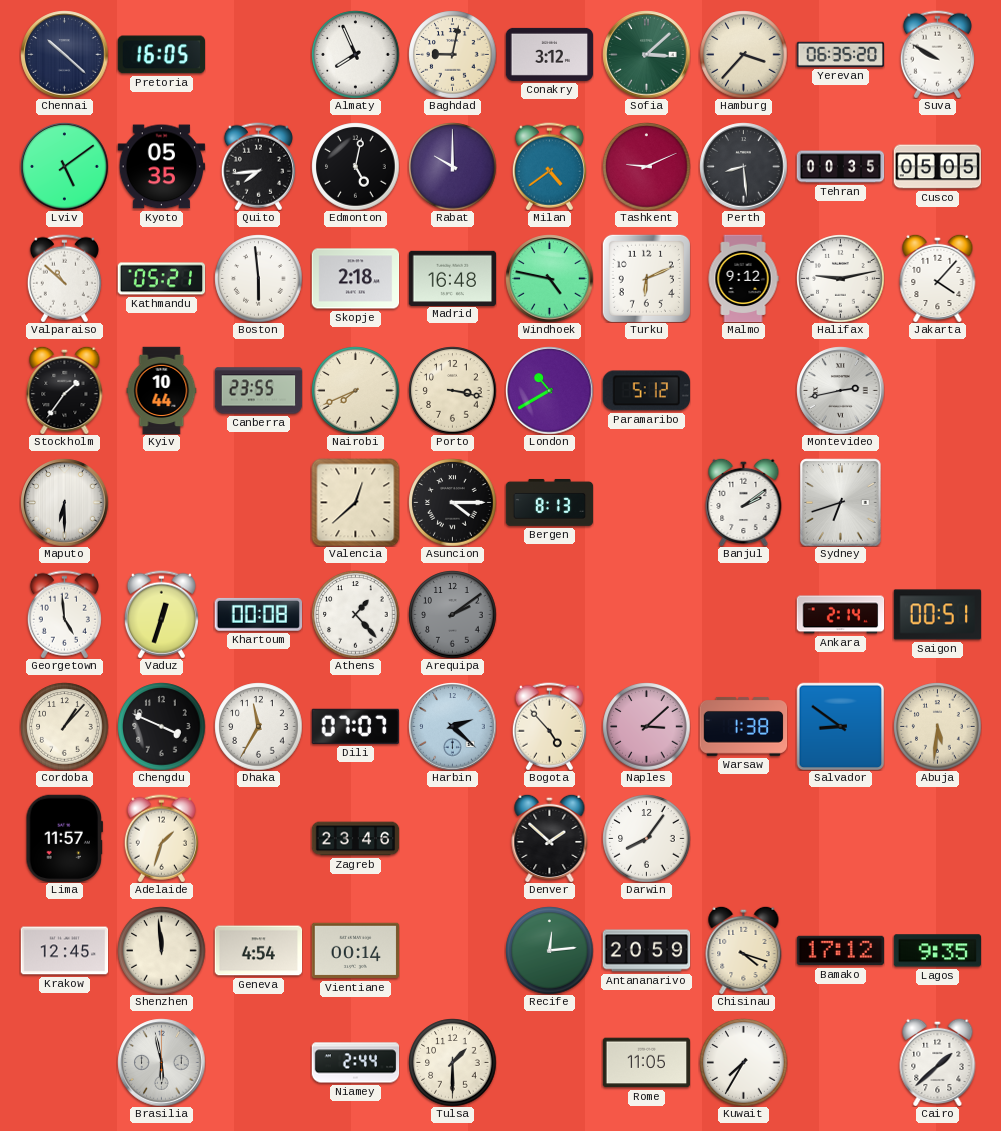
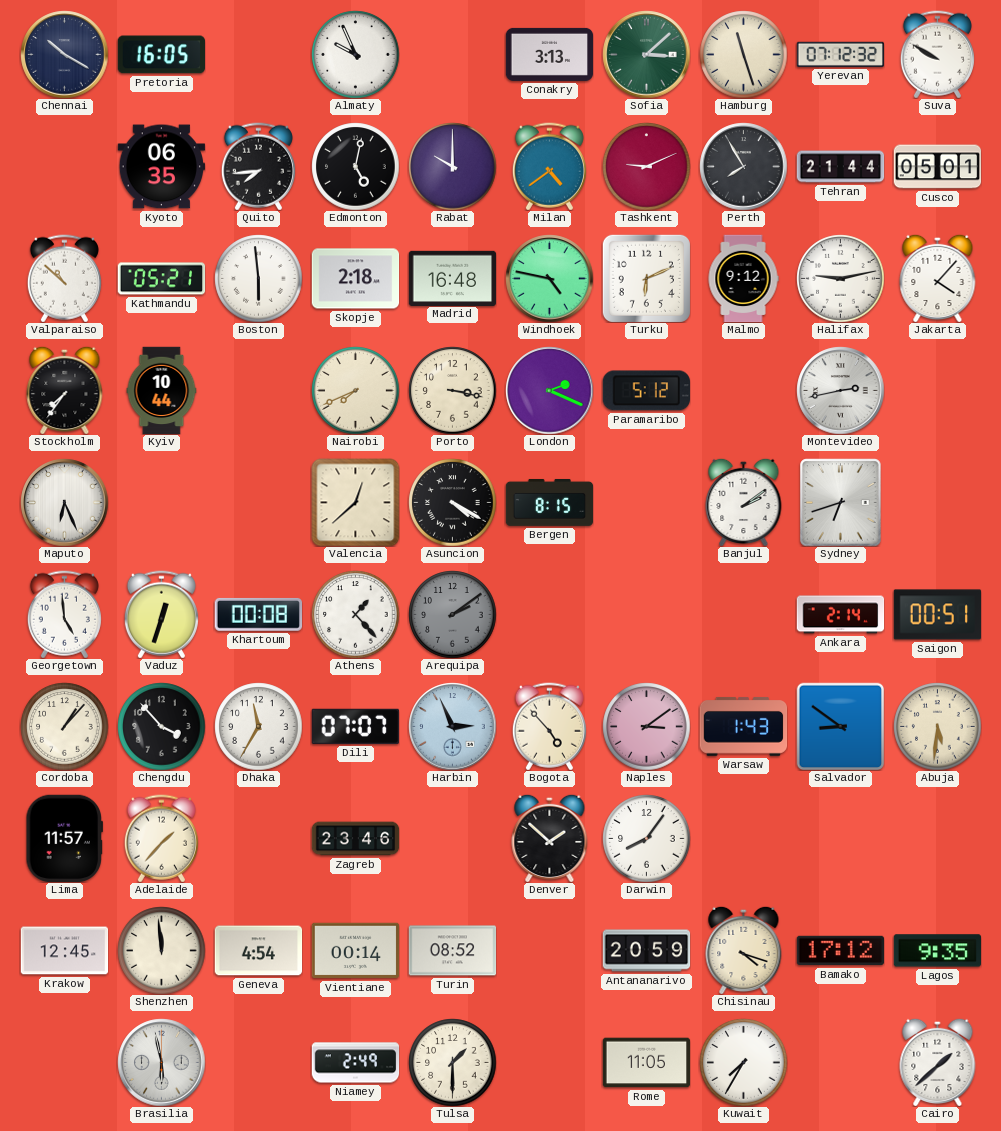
Chennai: 10:22 -> 10:20 (64, 54)
Almaty: 7:56 -> 9:56 (355, 54)
Baghdad: 9:02 -> none (452, 54)
Conakry: 3:12 -> 3:13 (549, 54)
Hamburg: 3:37 -> 11:27 (743, 54)
Yerevan: 06:35 -> 07:12 (840, 54)
Lviv: 5:09 -> none (64, 166)
Kyoto: 05:35 -> 06:35 (161, 167)
Perth: 8:29 -> 7:55 (743, 166)
Tehran: 00:35 -> 21:44 (840, 167)
Cusco: 05:05 -> 05:01 (937, 167)
Stockholm: 1:36 -> 7:36 (65, 390)
Canberra: 23:55 -> none (258, 391)
London: 10:40 -> 2:19 (549, 390)
Maputo: 6:30 -> 6:26 (64, 502)
Asuncion: 4:15 -> 4:20 (452, 502)
Bergen: 8:13 -> 8:15 (549, 502)
Chengdu: 3:49 -> 3:53 (161, 726)
Harbin: 2:22 -> 2:56 (452, 726)
Naples: 3:08 -> 3:09 (646, 726)
Warsaw: 1:38 -> 1:43 (743, 726)
Adelaide: 1:33 -> 1:37 (161, 838)
Turin: none -> 08:52 (452, 951)
Recife: 12:14 -> none (549, 950)
Niamey: 2:44 -> 2:49 (355, 1063)
